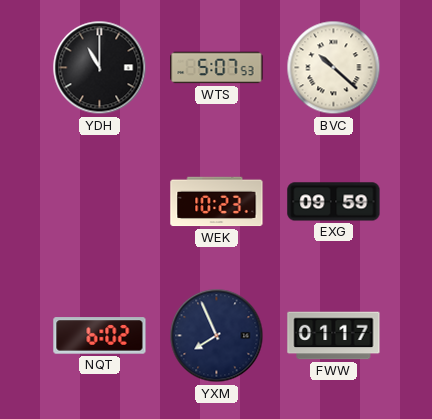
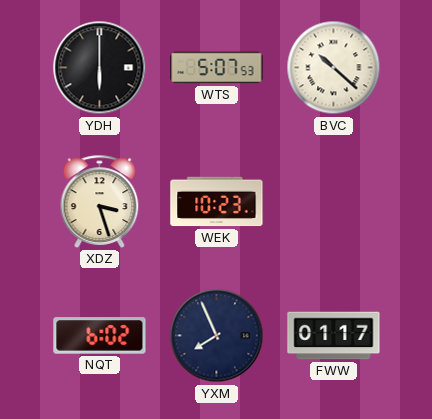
YDH: 11:00 -> 6:00 (100, 68)
XDZ: none -> 3:27 (100, 201)
EXG: 09:59 -> none (334, 202)
